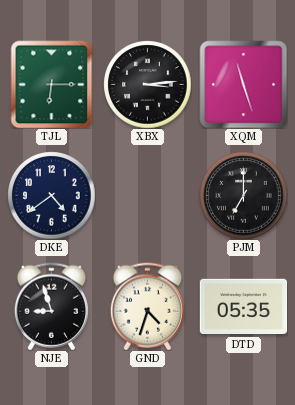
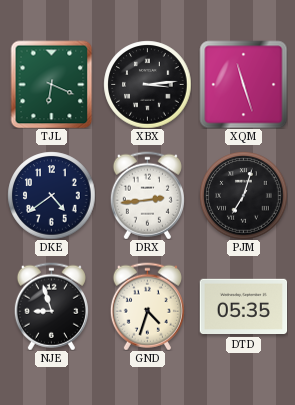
TJL: 6:15 -> 6:19 (52, 84)
DRX: none -> 2:44 (147, 195)
PJM: 7:00 -> 7:03 (243, 195)
